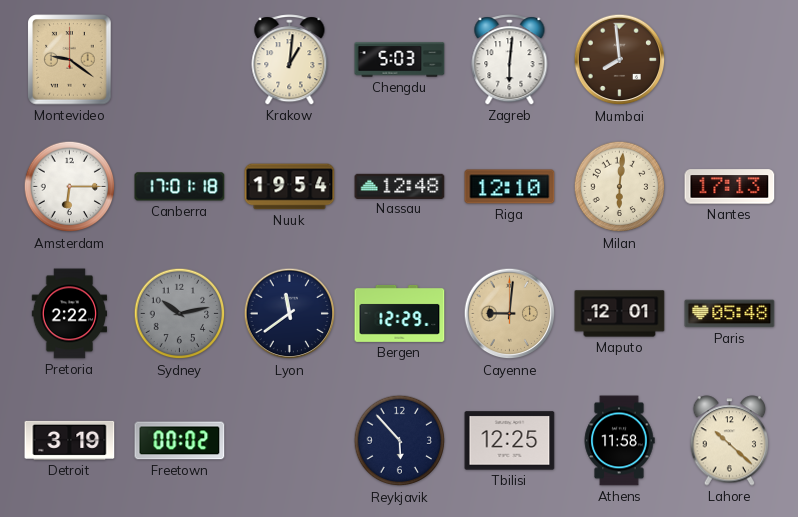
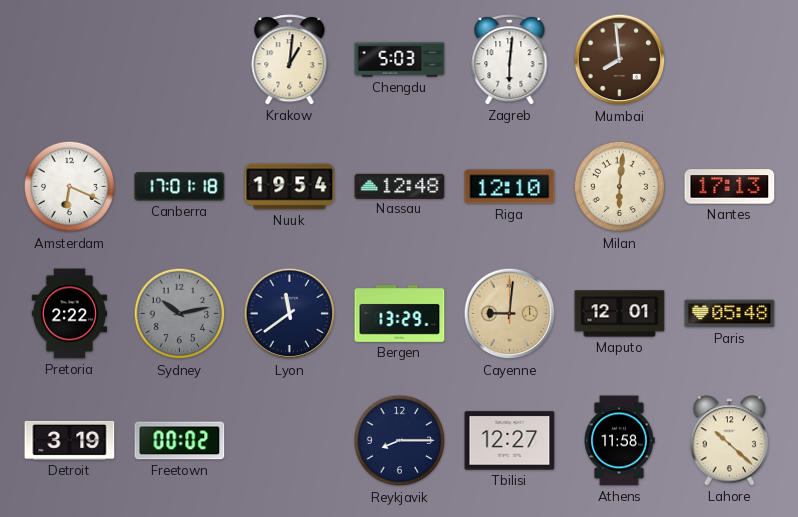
Montevideo: 9:21 -> none (70, 60)
Amsterdam: 6:15 -> 6:19 (70, 187)
Bergen: 12:29 -> 13:29 (400, 313)
Reykjavik: 5:53 -> 8:15 (400, 441)
Tbilisi: 12:25 -> 12:27 (510, 441)
